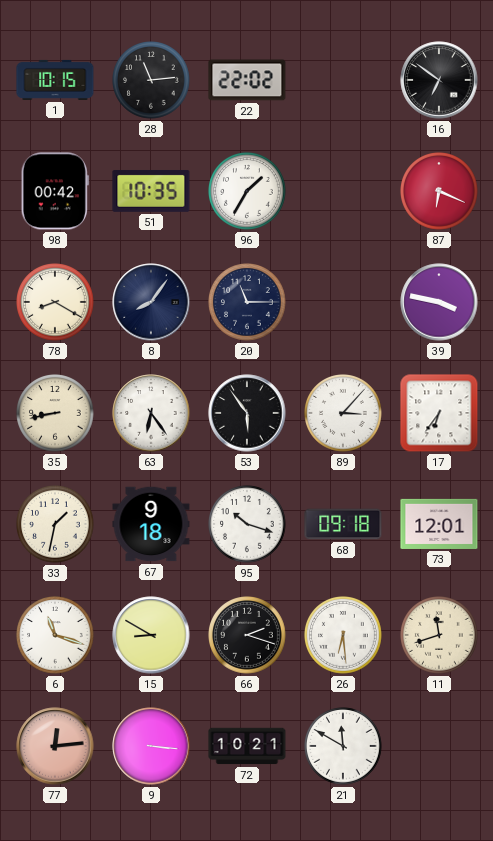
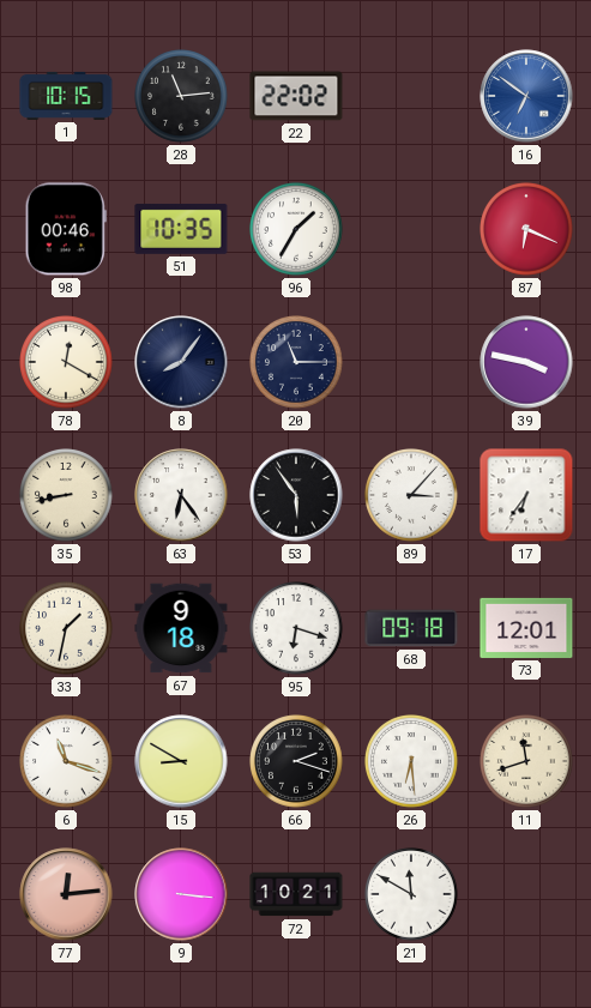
16 dial: black -> blue (526, 96)
98: 00:42 -> 00:46 (66, 229)
78: 8:20 -> 12:20 (67, 363)
95: 10:18 -> 6:18 (297, 629)
